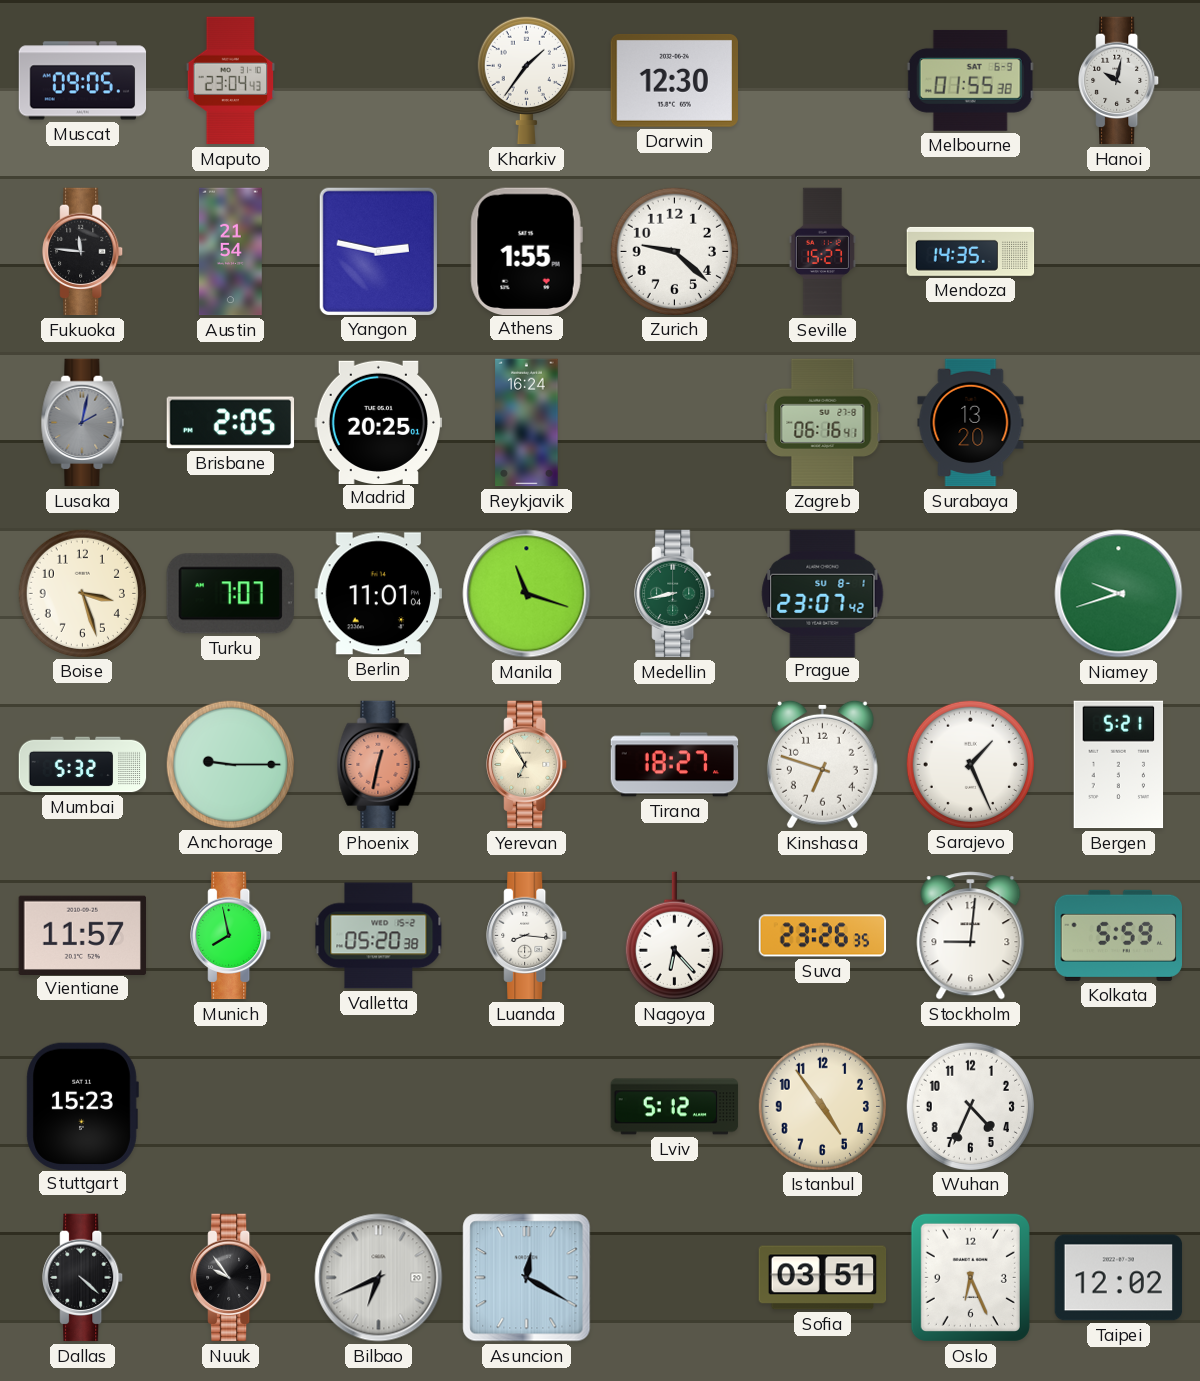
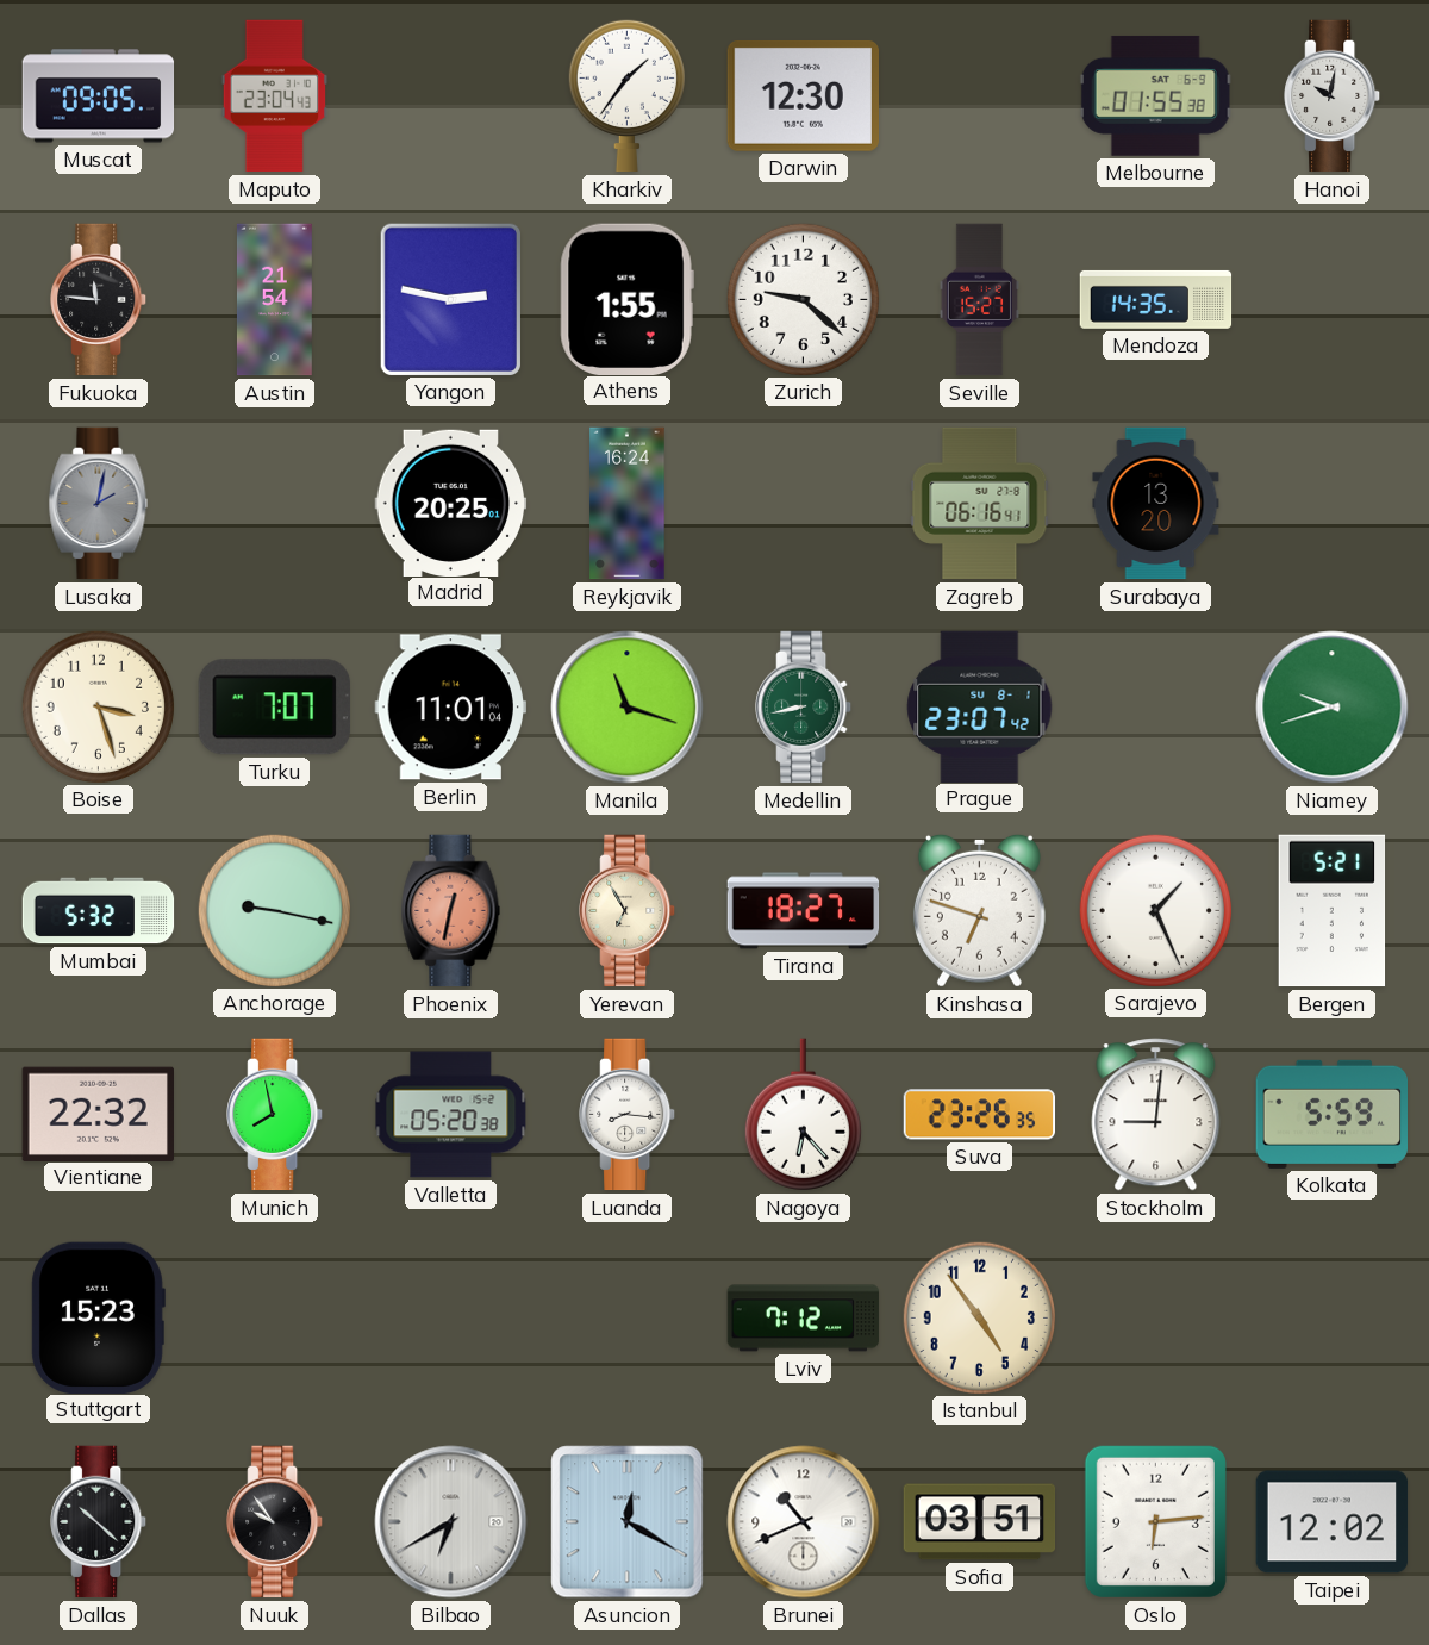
Brisbane: 2:05 -> none (231, 423)
Anchorage: 9:15 -> 9:17 (274, 910)
Vientiane: 11:57 -> 22:32 (98, 1114)
Lviv: 5:12 -> 7:12 (804, 1319)
Wuhan: 4:34 -> none (970, 1106)
Dallas: 4:22 -> 10:22 (99, 1522)
Bilbao: 6:41 -> 6:40 (451, 1522)
Brunei: none -> 10:41 (804, 1522)
Oslo: 6:26 -> 6:14 (1155, 1521)
